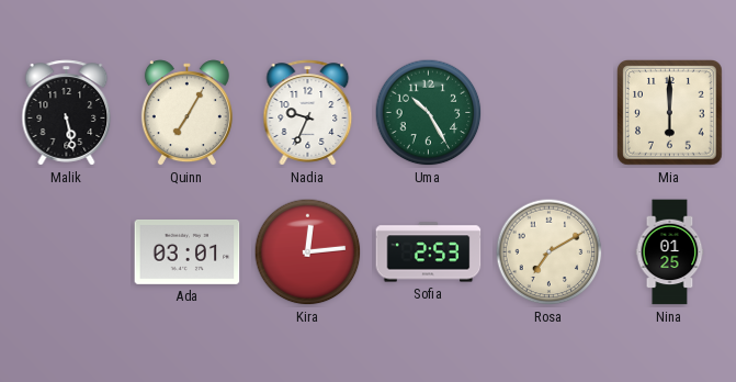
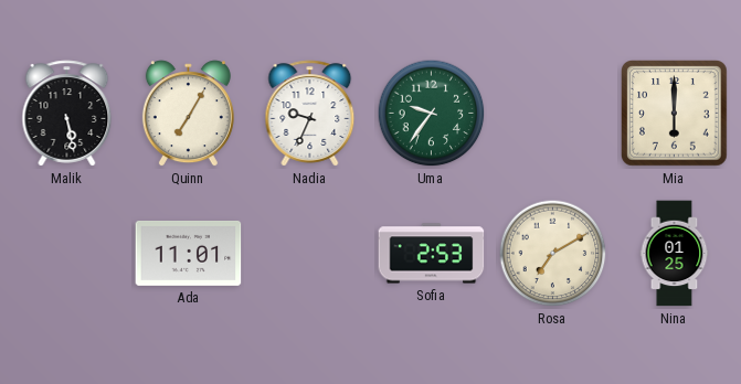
Uma: 10:25 -> 9:36 (432, 114)
Ada: 03:01 -> 11:01 (189, 253)
Kira: 12:14 -> none (308, 252)
